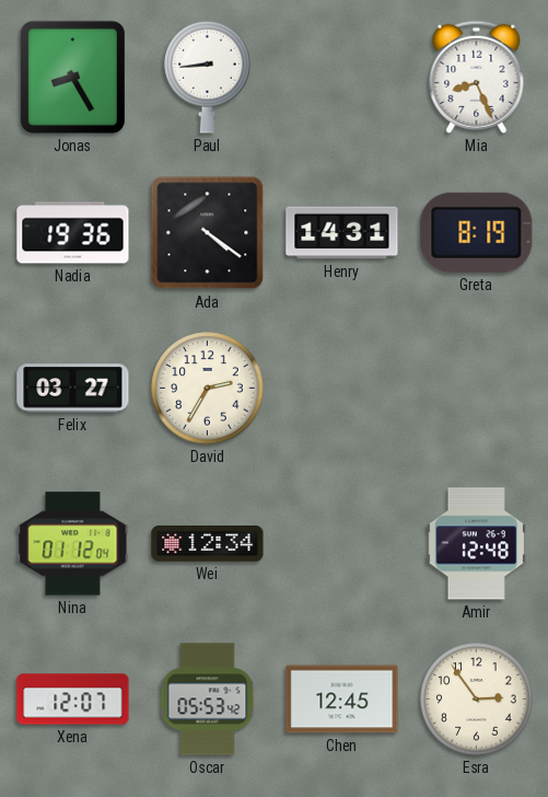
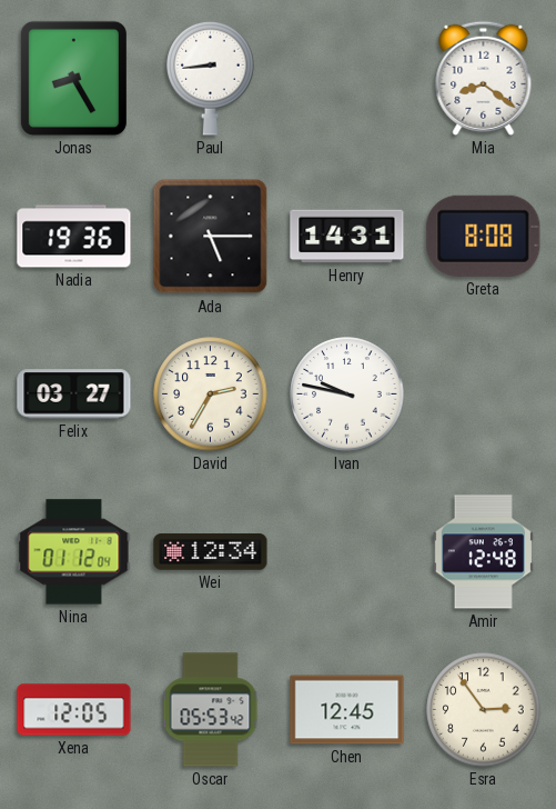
Mia: 8:26 -> 8:21 (484, 78)
Ada: 4:21 -> 5:15 (211, 237)
Greta: 8:19 -> 8:08 (484, 236)
Ivan: none -> 9:47 (347, 394)
Xena: 12:07 -> 12:05 (74, 710)
